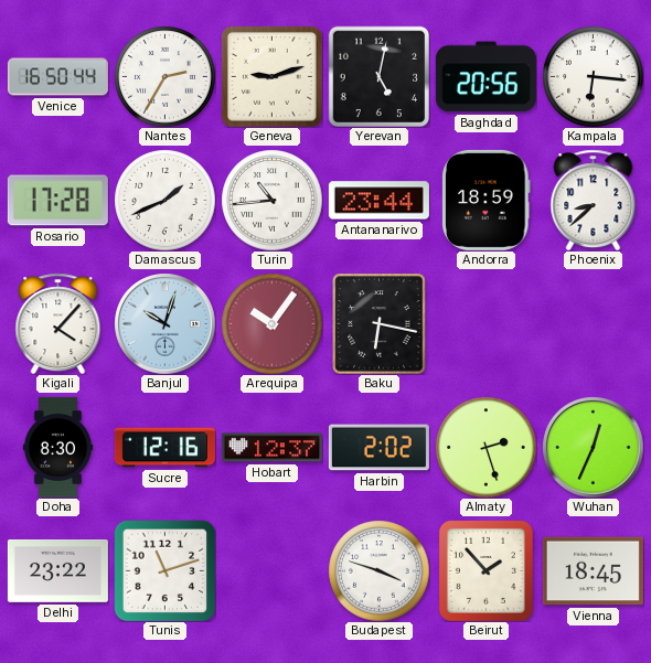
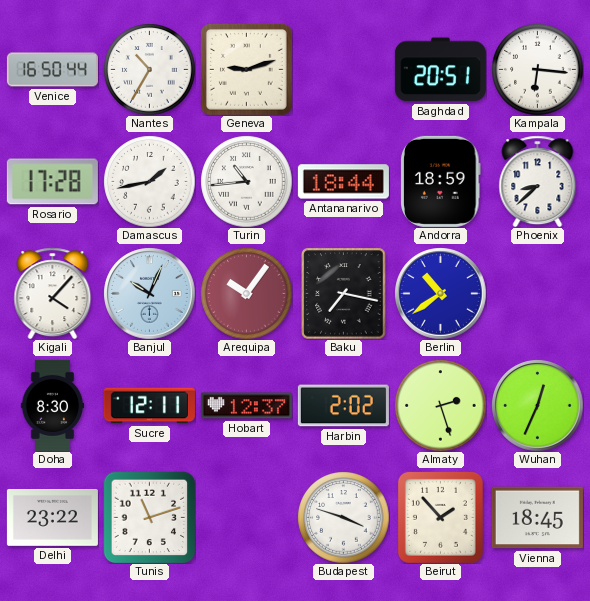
Nantes: 2:35 -> 10:35 (149, 69)
Yerevan: 5:02 -> none (378, 76)
Baghdad: 20:56 -> 20:51 (440, 70)
Damascus: 1:41 -> 1:43 (149, 181)
Antananarivo: 23:44 -> 18:44 (343, 182)
Banjul: 10:03 -> 10:04 (149, 293)
Baku: 6:17 -> 7:17 (344, 293)
Berlin: none -> 10:39 (440, 293)
Sucre: 12:16 -> 12:11 (149, 406)
